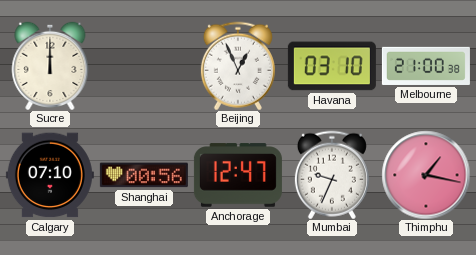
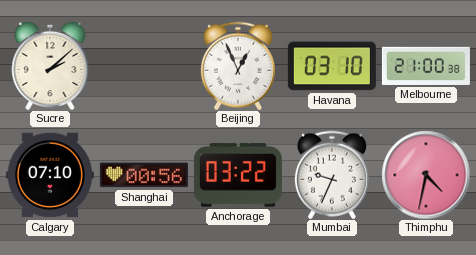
Sucre: 12:00 -> 2:08 (50, 65)
Anchorage: 12:47 -> 03:22 (238, 175)
Thimphu: 1:17 -> 4:32 (426, 175)
